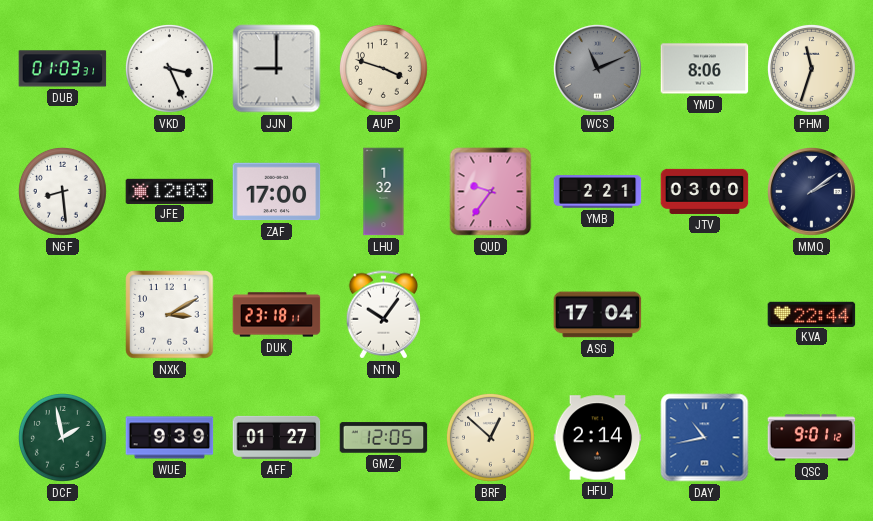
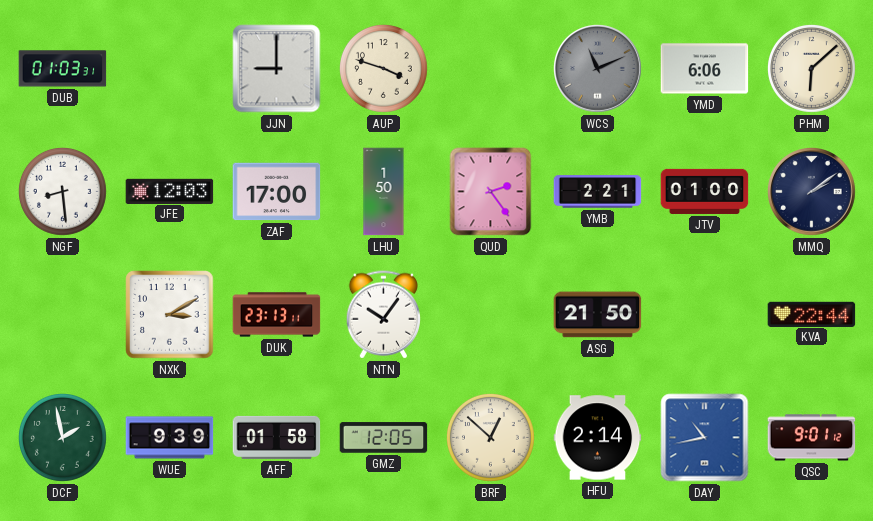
VKD: 3:26 -> none (170, 69)
YMD: 8:06 -> 6:06 (705, 69)
PHM: 11:33 -> 6:08 (812, 69)
LHU: 1:32 -> 1:50 (384, 192)
QUD: 9:36 -> 2:24 (491, 192)
JTV: 03:00 -> 01:00 (705, 191)
DUK: 23:18 -> 23:13 (277, 315)
ASG: 17:04 -> 21:50 (598, 315)
AFF: 01:27 -> 01:58 (277, 437)
